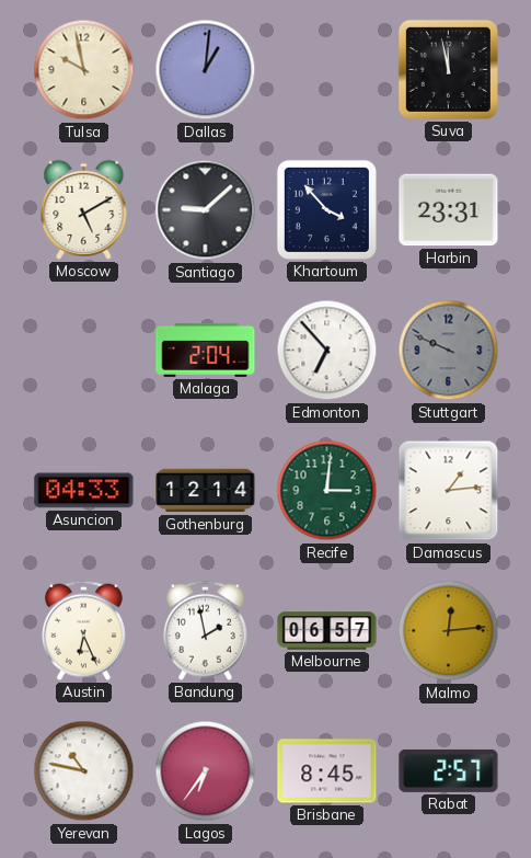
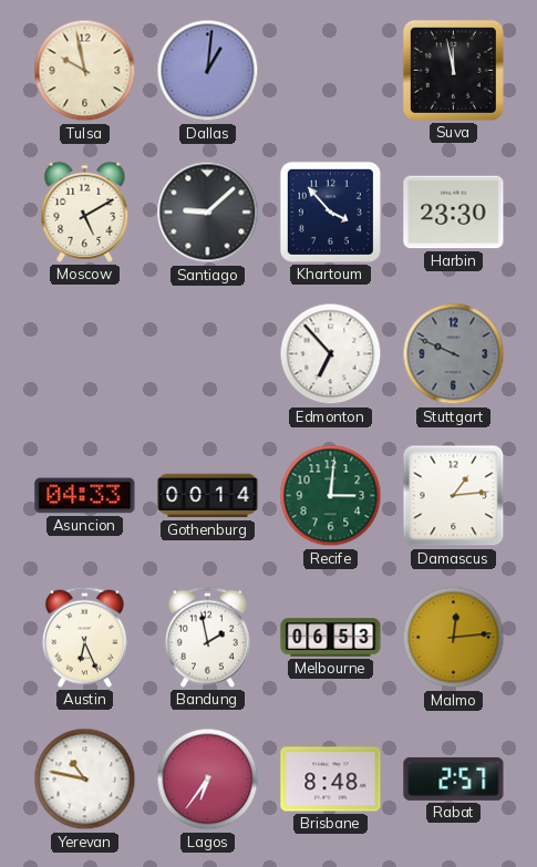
Harbin: 23:31 -> 23:30 (454, 213)
Malaga: 2:04 -> none (206, 350)
Gothenburg: 12:14 -> 00:14 (208, 496)
Melbourne: 06:57 -> 06:53 (331, 638)
Brisbane: 8:45 -> 8:48 (331, 780)
